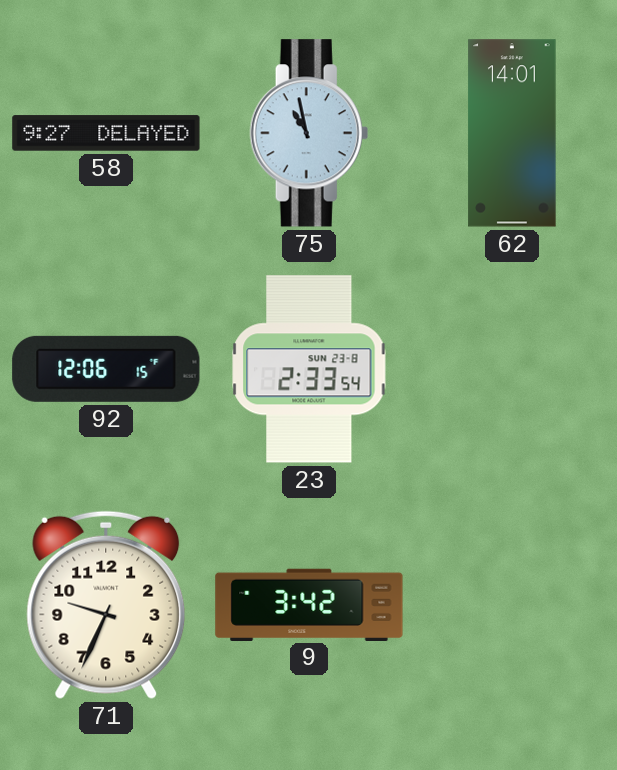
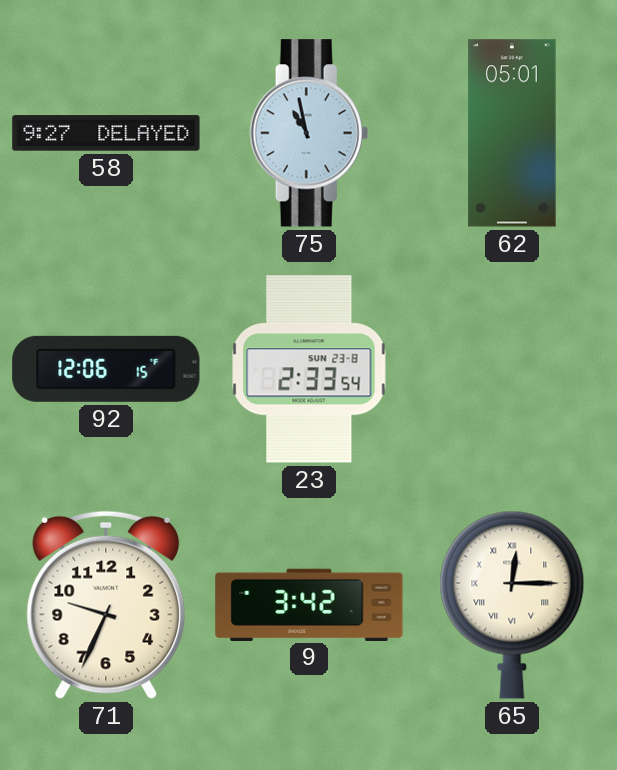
62: 14:01 -> 05:01 (512, 133)
65: none -> 12:15 (512, 605)
